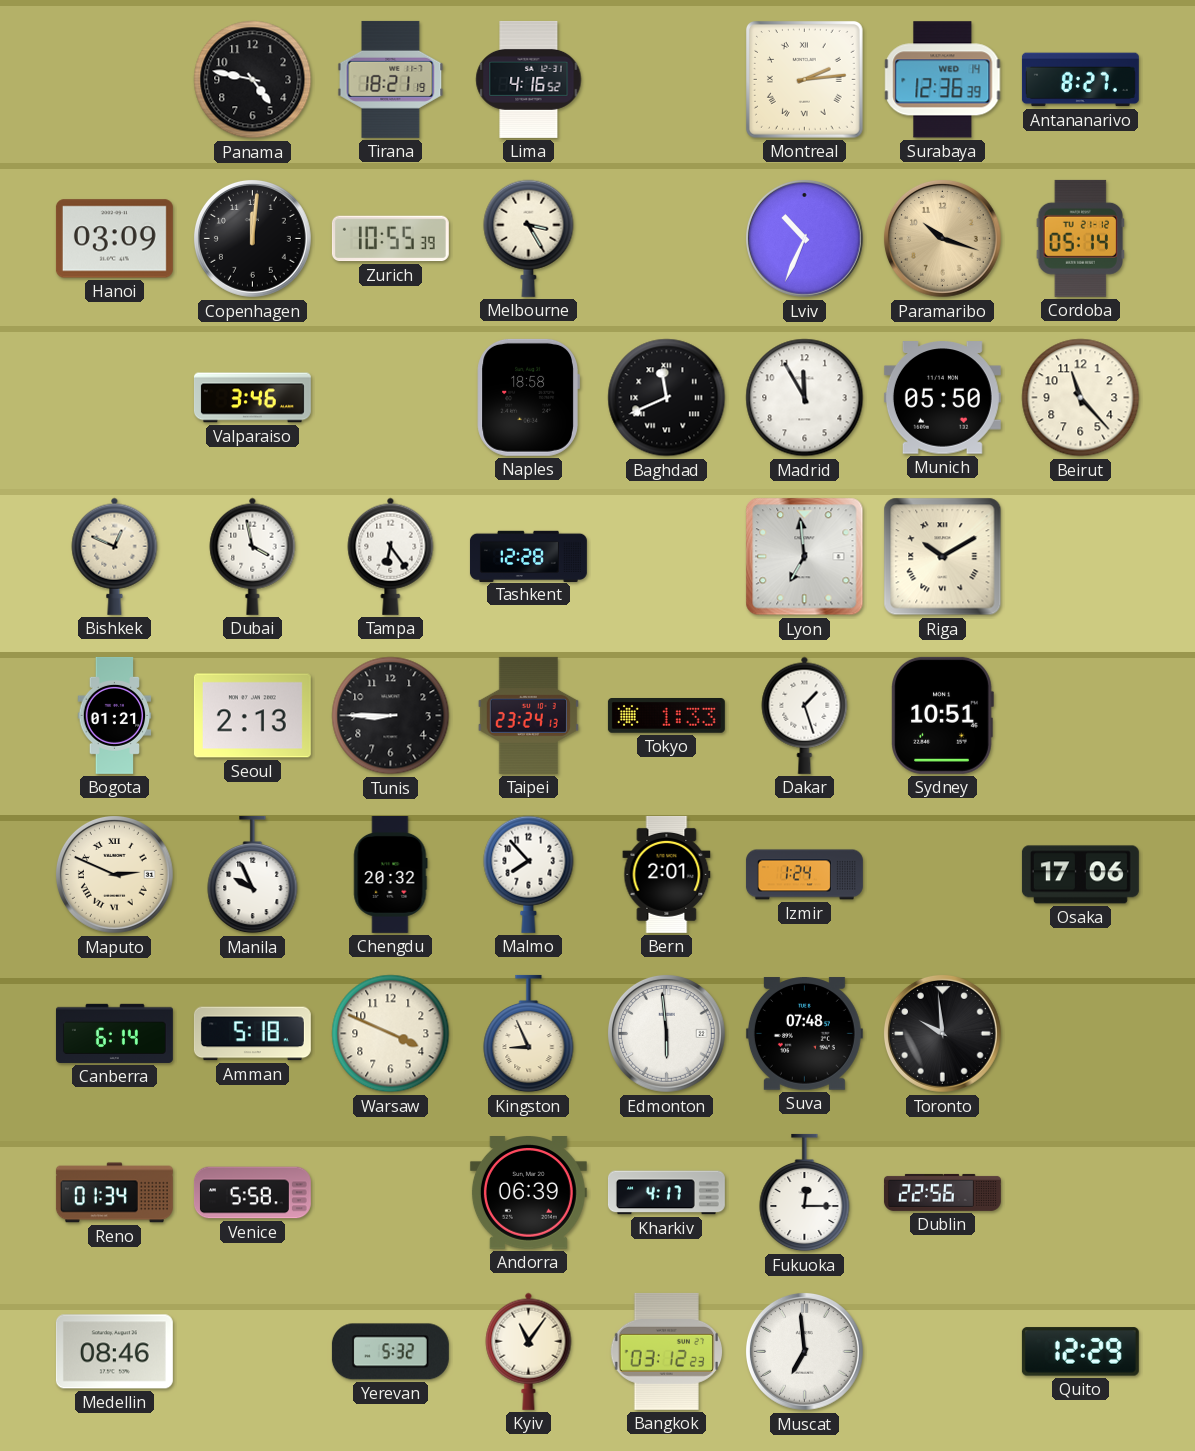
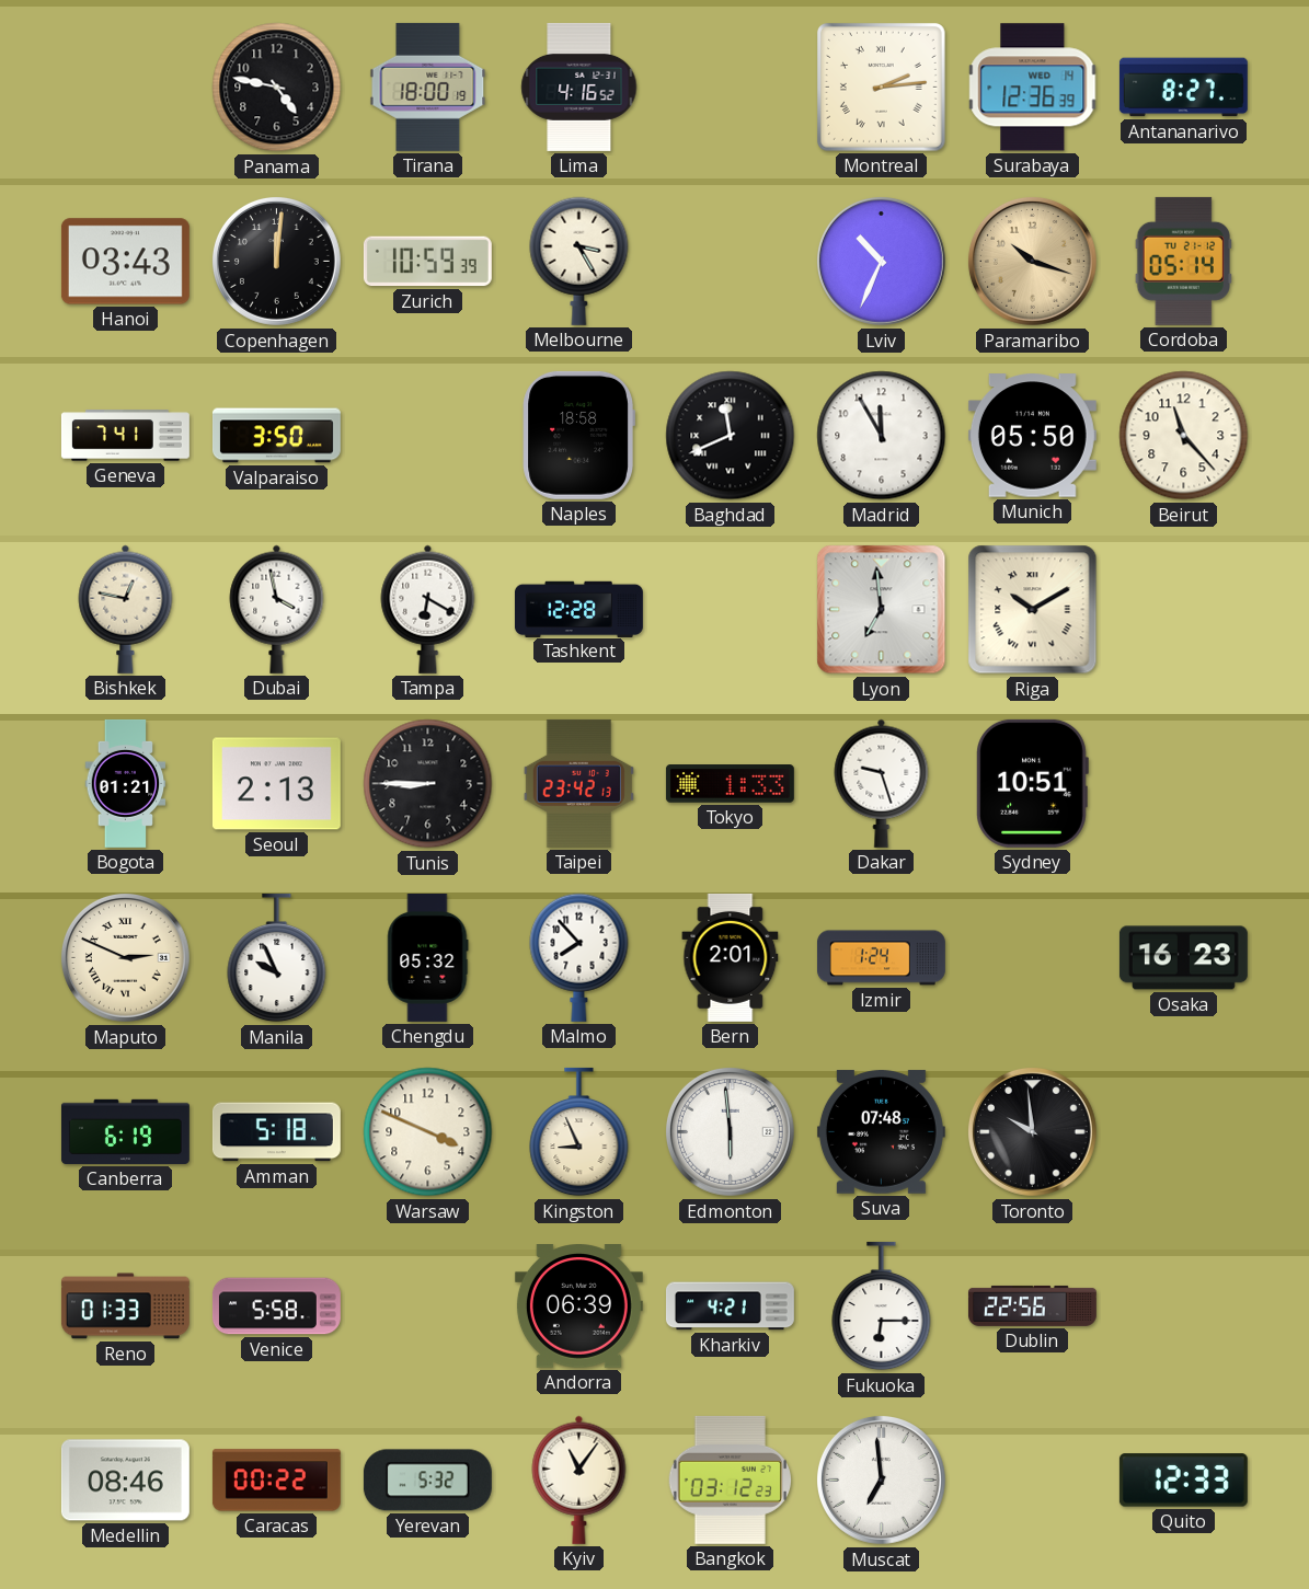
Tirana: 18:21 -> 18:00 (428, 87)
Hanoi: 03:09 -> 03:43 (125, 262)
Zurich: 10:55 -> 10:59 (427, 262)
Geneva: none -> 7:41 (125, 436)
Valparaiso: 3:46 -> 3:50 (276, 436)
Bishkek: 12:49 -> 12:47 (126, 609)
Tampa: 6:24 -> 6:20 (428, 609)
Taipei: 23:24 -> 23:42 (578, 783)
Dakar: 1:27 -> 9:27 (882, 783)
Chengdu: 20:32 -> 05:32 (428, 957)
Osaka: 17:06 -> 16:23 (1183, 958)
Canberra: 6:14 -> 6:19 (125, 1131)
Reno: 01:34 -> 01:33 (125, 1306)
Kharkiv: 4:17 -> 4:21 (730, 1306)
Fukuoka: 12:15 -> 6:15 (882, 1306)
Caracas: none -> 00:22 (276, 1481)
Quito: 12:29 -> 12:33 (1183, 1481)
